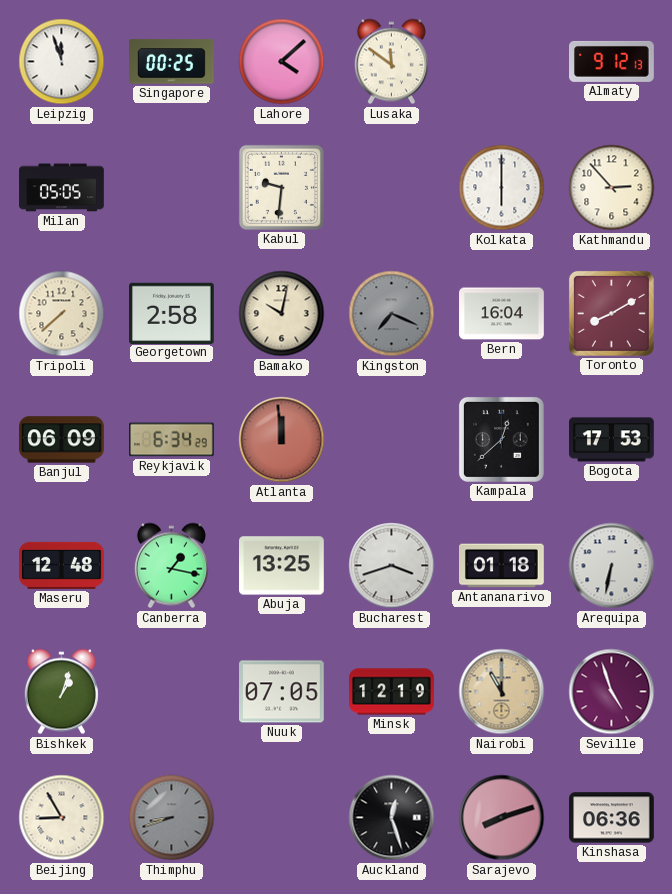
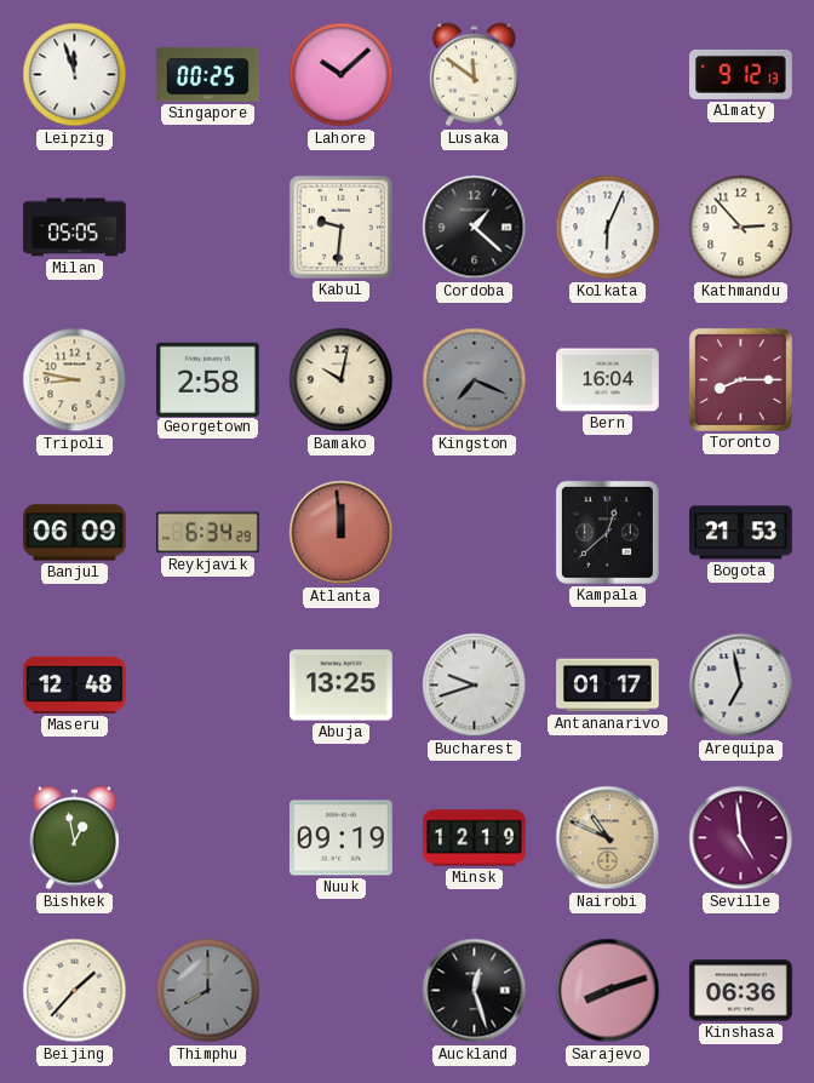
Lahore: 4:08 -> 10:08 (342, 75)
Cordoba: none -> 1:22 (475, 228)
Kolkata: 6:00 -> 6:04 (608, 228)
Tripoli: 7:38 -> 8:47 (75, 380)
Toronto: 8:10 -> 8:15 (740, 379)
Bogota: 17:53 -> 21:53 (741, 533)
Canberra: 1:17 -> none (171, 566)
Bucharest: 3:42 -> 9:42 (475, 686)
Antananarivo: 01:18 -> 01:17 (608, 686)
Arequipa: 6:32 -> 6:58 (741, 686)
Bishkek: 1:03 -> 12:58 (74, 838)
Nuuk: 07:05 -> 09:19 (342, 838)
Nairobi: 11:00 -> 10:49 (608, 838)
Seville: 4:57 -> 4:59 (741, 838)
Beijing: 8:55 -> 1:37 (75, 991)
Thimphu: 8:42 -> 8:00 (208, 991)
